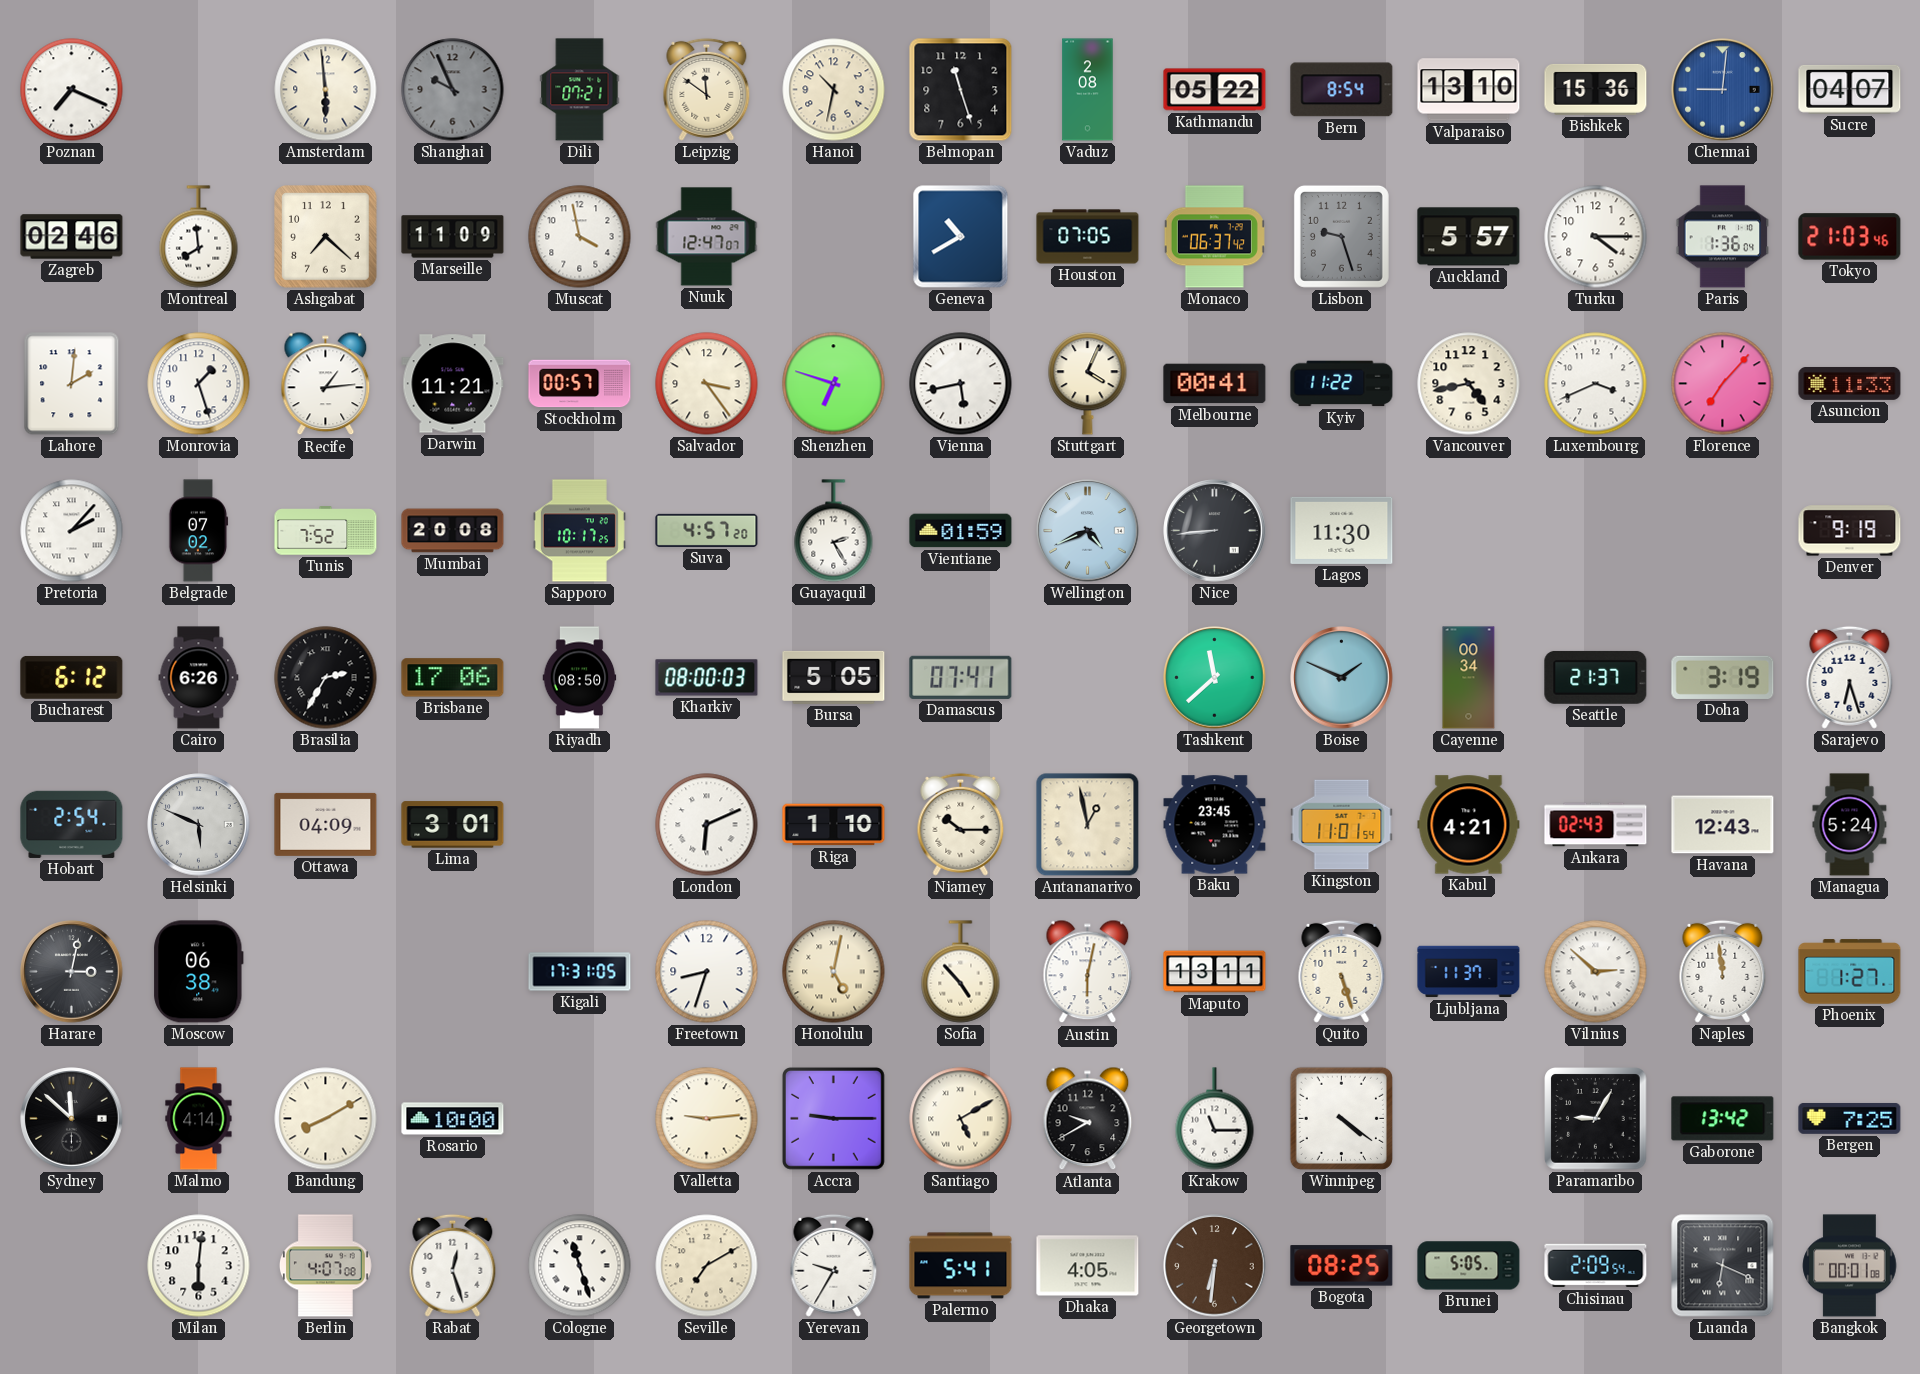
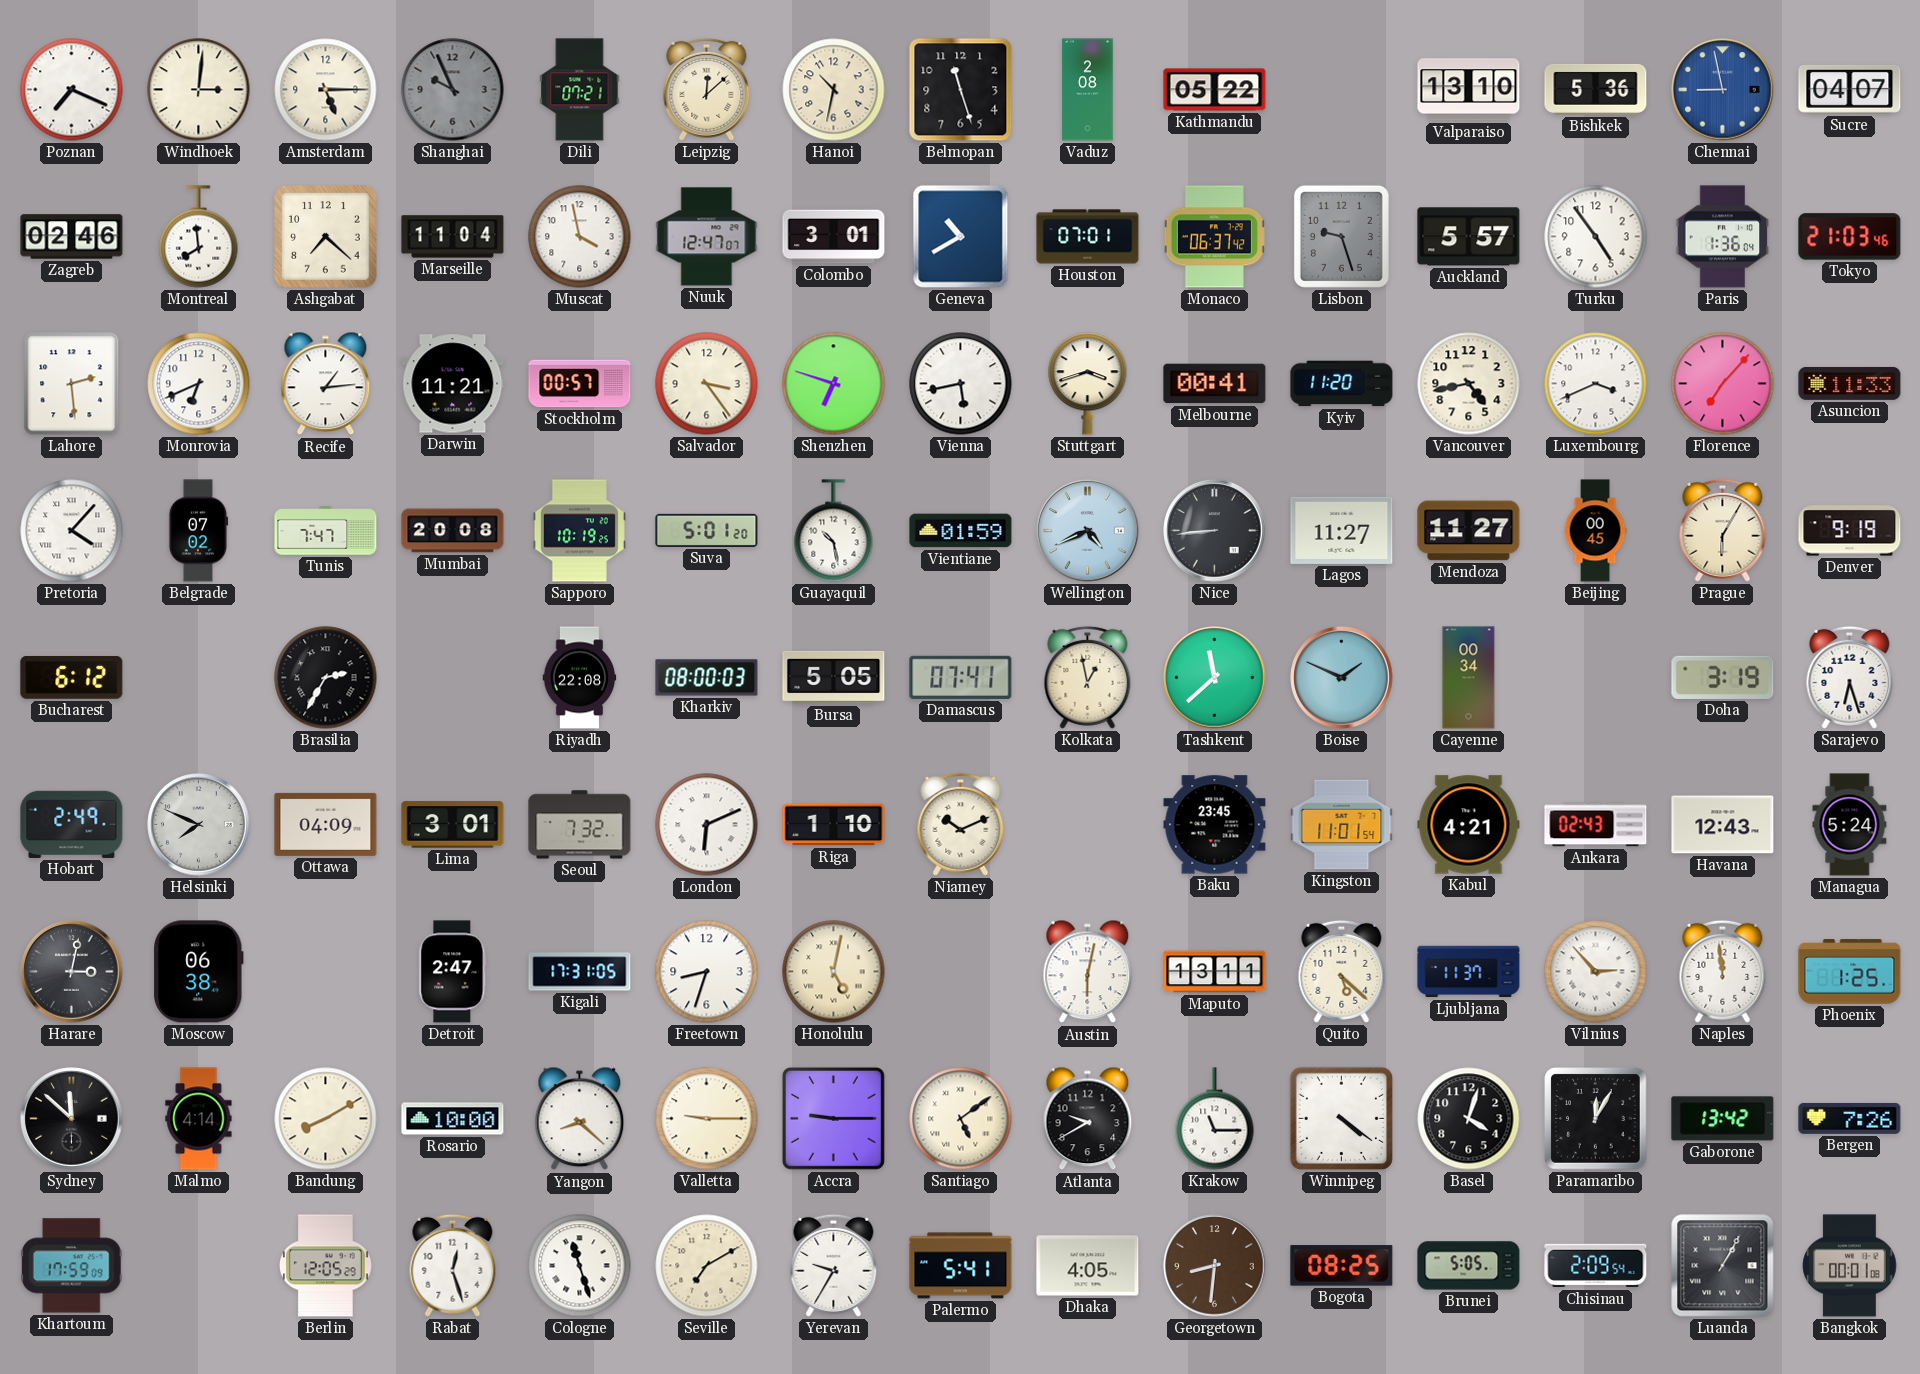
Windhoek: none -> 3:01 (199, 90)
Amsterdam: 5:59 -> 5:15 (326, 90)
Leipzig: 11:51 -> 12:08 (707, 89)
Bern: 8:54 -> none (1342, 90)
Bishkek: 15:36 -> 5:36 (1596, 89)
Chennai: 9:01 -> 8:58 (1723, 90)
Marseille: 11:09 -> 11:04 (453, 237)
Colombo: none -> 3:01 (834, 237)
Houston: 07:05 -> 07:01 (1088, 237)
Turku: 4:15 -> 4:54 (1596, 237)
Lahore: 2:01 -> 2:29 (72, 384)
Monrovia: 1:27 -> 6:41 (199, 384)
Stuttgart: 4:04 -> 3:42 (1088, 384)
Kyiv: 11:22 -> 11:20 (1342, 384)
Pretoria: 2:07 -> 4:07 (72, 531)
Tunis: 7:52 -> 7:47 (326, 531)
Sapporo: 10:17 -> 10:19 (579, 531)
Suva: 4:57 -> 5:01 (707, 530)
Guayaquil: 2:25 -> 10:28 (834, 531)
Lagos: 11:30 -> 11:27 (1342, 530)
Mendoza: none -> 11:27 (1469, 531)
Beijing: none -> 00:45 (1595, 531)
Prague: none -> 6:05 (1723, 530)
Cairo: 6:26 -> none (199, 678)
Brisbane: 17:06 -> none (453, 678)
Riyadh: 08:50 -> 22:08 (580, 678)
Kolkata: none -> 12:58 (1088, 677)
Seattle: 21:37 -> none (1596, 677)
Hobart: 2:54 -> 2:49 (72, 824)
Helsinki: 5:49 -> 7:49 (199, 825)
Seoul: none -> 7:32 (580, 825)
Niamey: 10:15 -> 10:11 (961, 824)
Antananarivo: 12:58 -> none (1088, 825)
Detroit: none -> 2:47 (453, 972)
Sofia: 4:53 -> none (961, 972)
Quito: 5:27 -> 5:22 (1342, 971)
Vilnius: 2:52 -> 2:53 (1596, 972)
Phoenix: 1:27 -> 1:25 (1850, 972)
Yangon: none -> 8:22 (580, 1119)
Valletta: 9:14 -> 9:15 (707, 1119)
Santiago: 5:10 -> 5:09 (961, 1119)
Basel: none -> 4:03 (1469, 1119)
Paramaribo: 9:05 -> 12:05 (1596, 1119)
Bergen: 7:25 -> 7:26 (1850, 1118)
Khartoum: none -> 17:59 (71, 1266)
Milan: 6:01 -> none (199, 1266)
Berlin: 4:07 -> 12:05 (325, 1266)
Georgetown: 6:31 -> 8:31 (1215, 1266)
Luanda: 6:19 -> 1:05 (1723, 1266)
